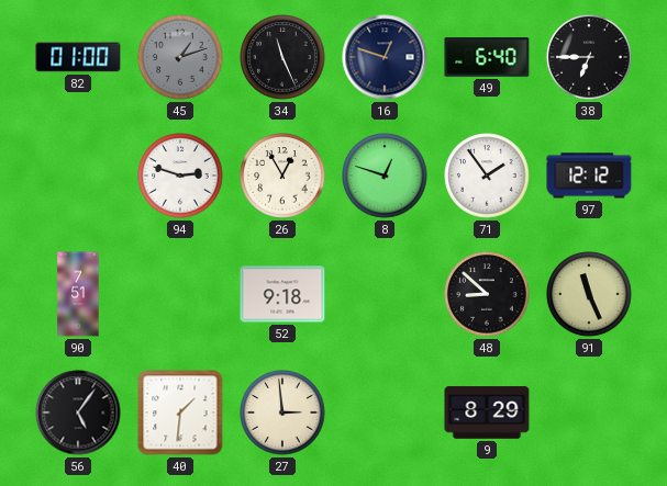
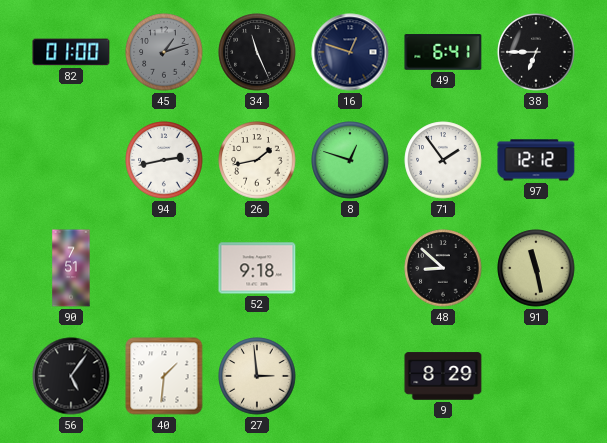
49: 6:40 -> 6:41 (443, 52)
94: 2:48 -> 2:43 (164, 160)
26: 12:55 -> 1:43 (257, 160)
91: 11:26 -> 11:28 (536, 268)
